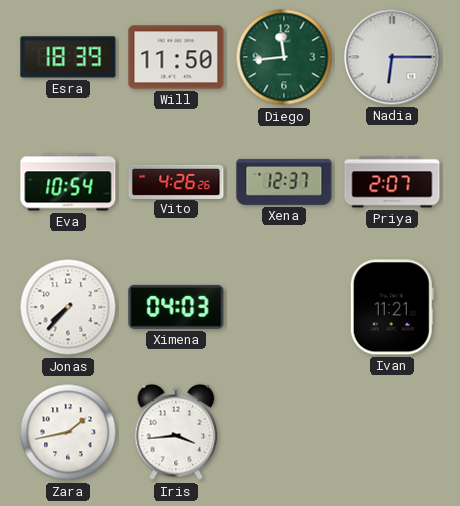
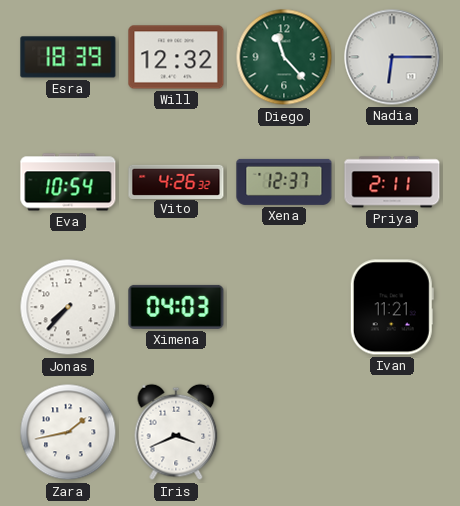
Will: 11:50 -> 12:32 (176, 57)
Diego: 11:44 -> 11:23 (284, 57)
Vito: 4:26:26 -> 4:26:32 (176, 181)
Priya: 2:07 -> 2:11 (392, 182)
Iris: 3:44 -> 3:41 (176, 432)
